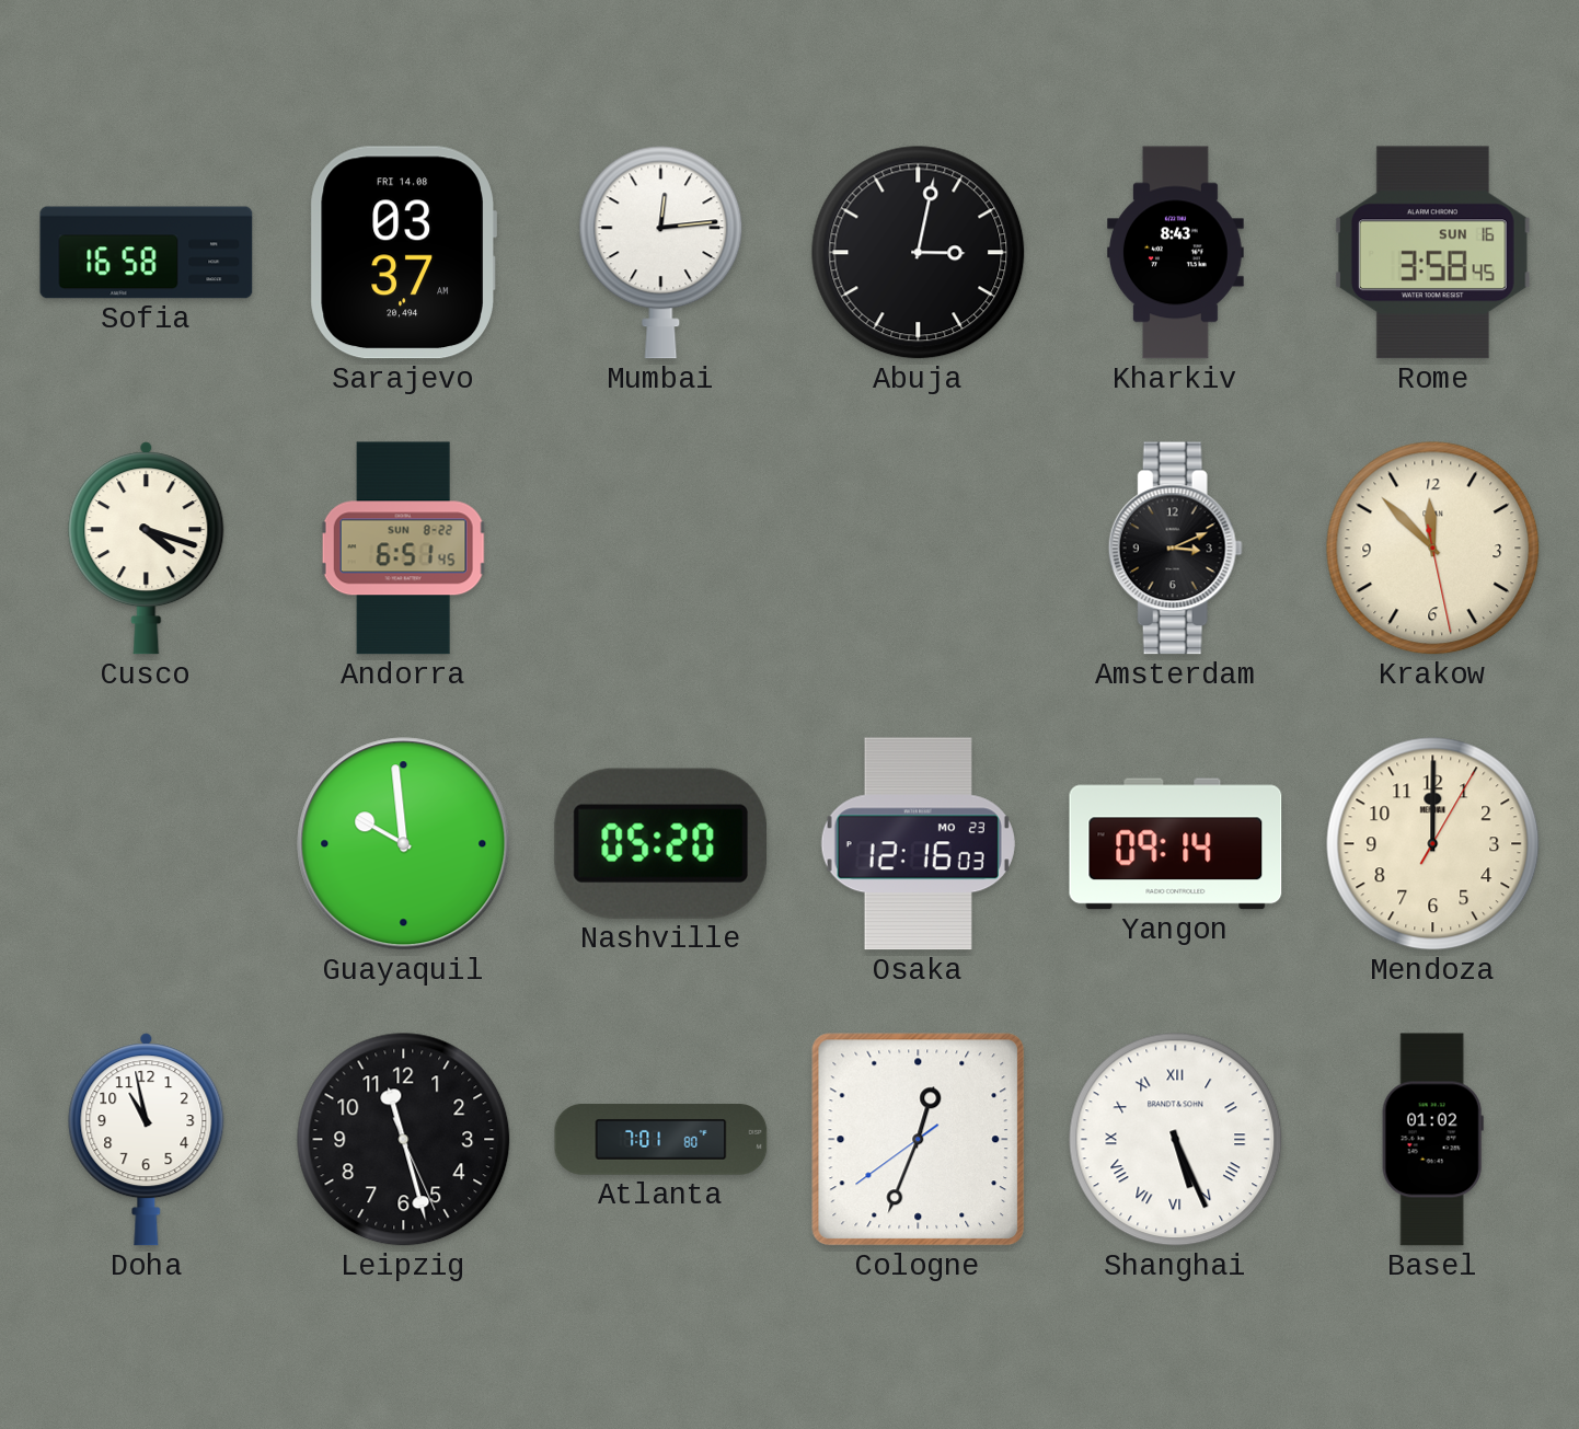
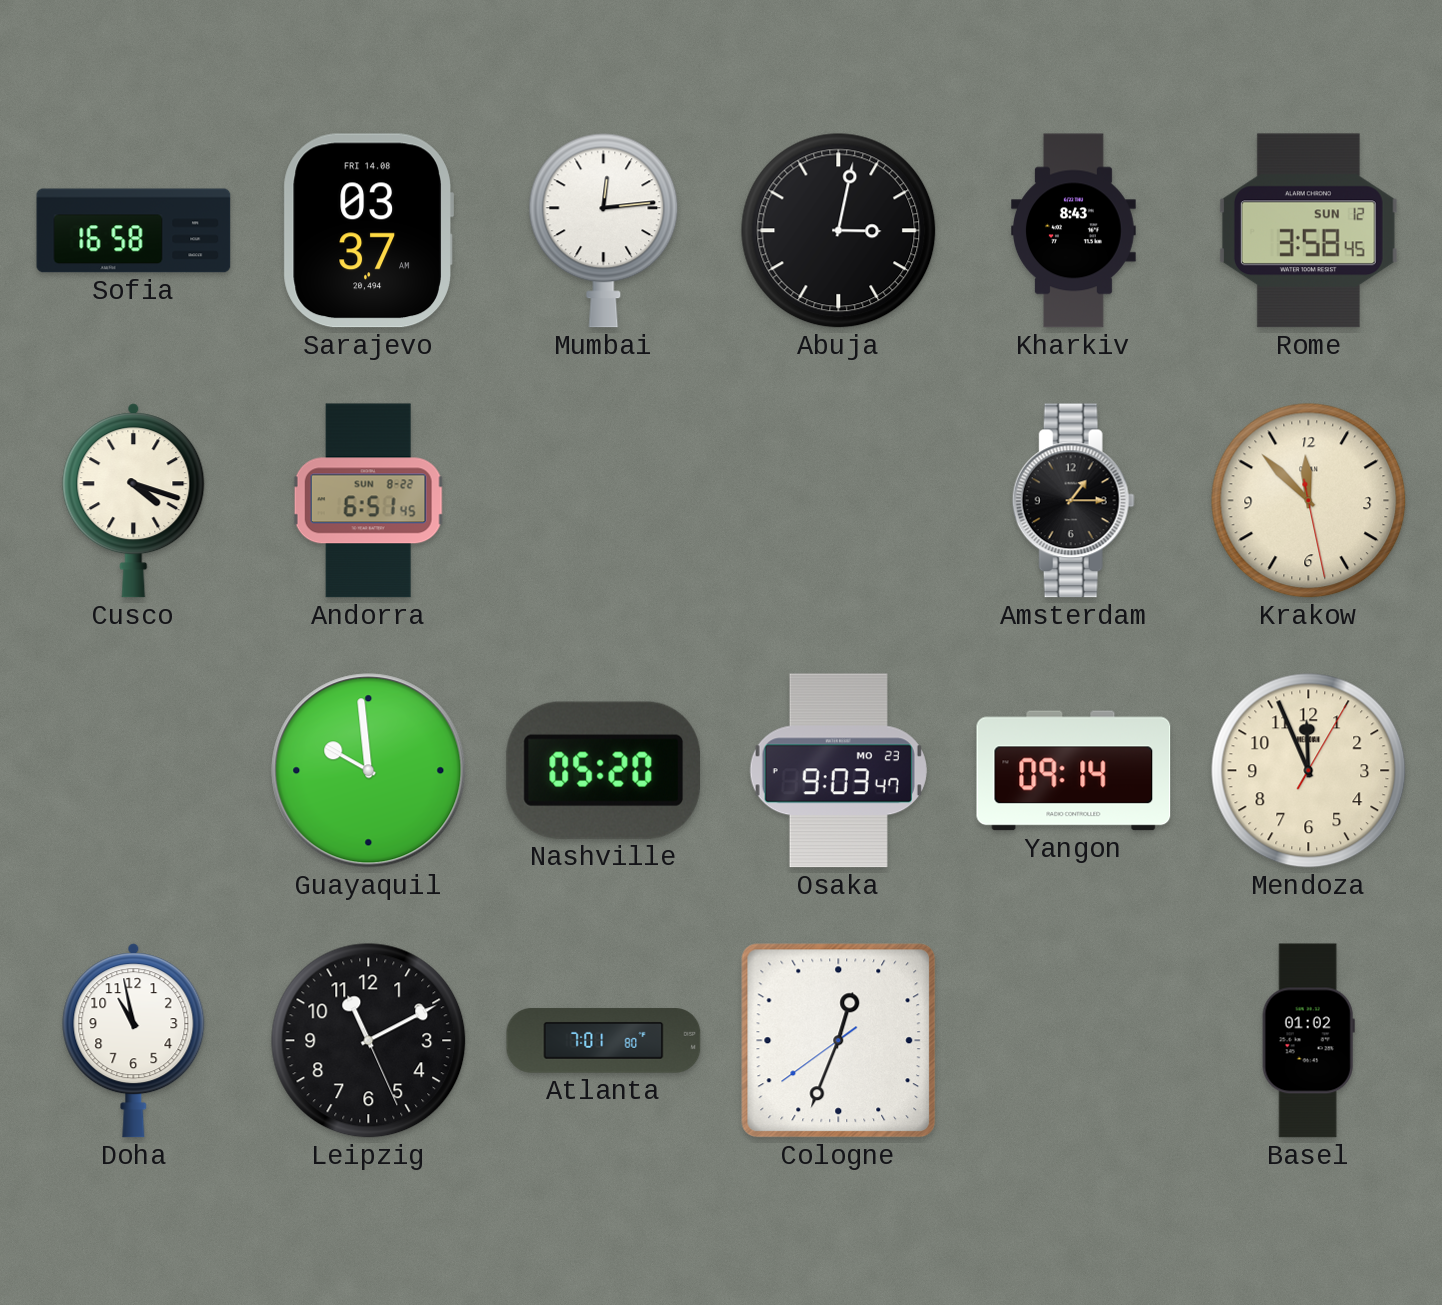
Rome date: SUN 16 -> SUN 12 (1308, 231)
Amsterdam: 3:11 -> 1:15 (1073, 501)
Osaka: 12:16 -> 9:03 (838, 771)
Mendoza: 12:00 -> 11:56 (1309, 771)
Leipzig: 11:27 -> 11:10 (369, 1041)
Shanghai: 5:26 -> none (1176, 1140)
